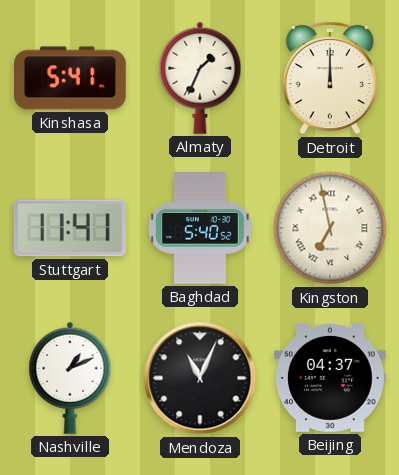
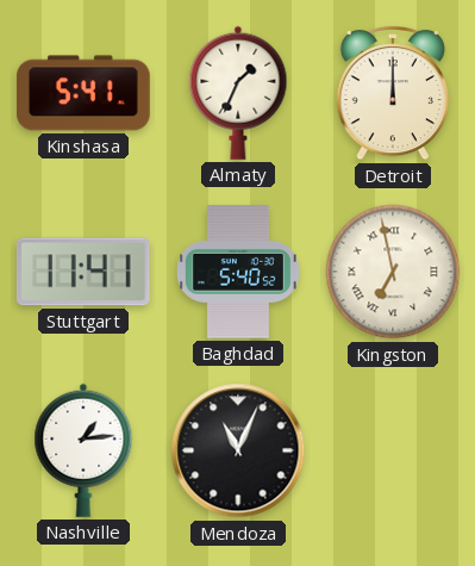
Nashville: 1:11 -> 1:14 (83, 450)
Beijing: 04:37 -> none (330, 379)
